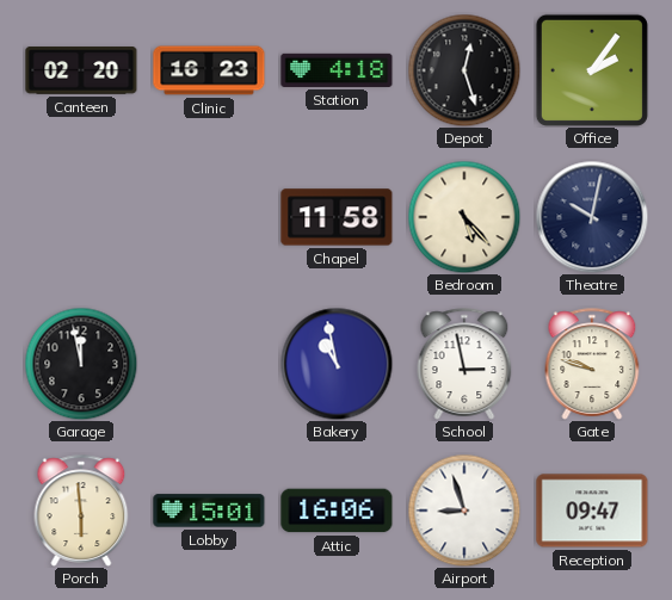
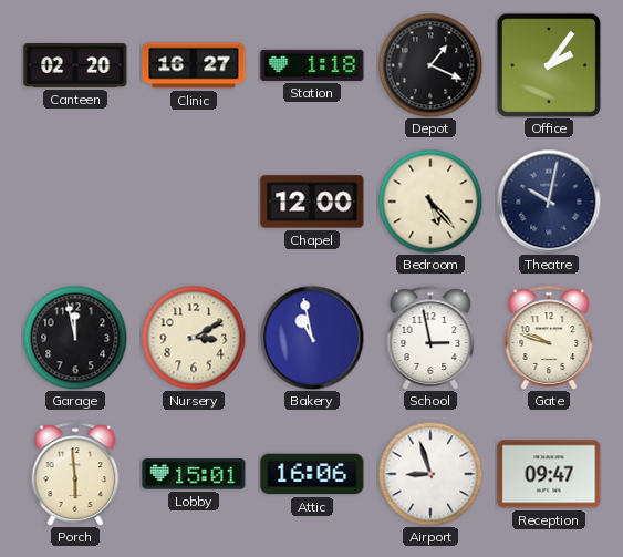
Clinic: 16:23 -> 16:27 (194, 65)
Station: 4:18 -> 1:18 (312, 65)
Depot: 12:27 -> 1:19 (430, 65)
Chapel: 11:58 -> 12:00 (312, 202)
Nursery: none -> 3:10 (194, 338)
